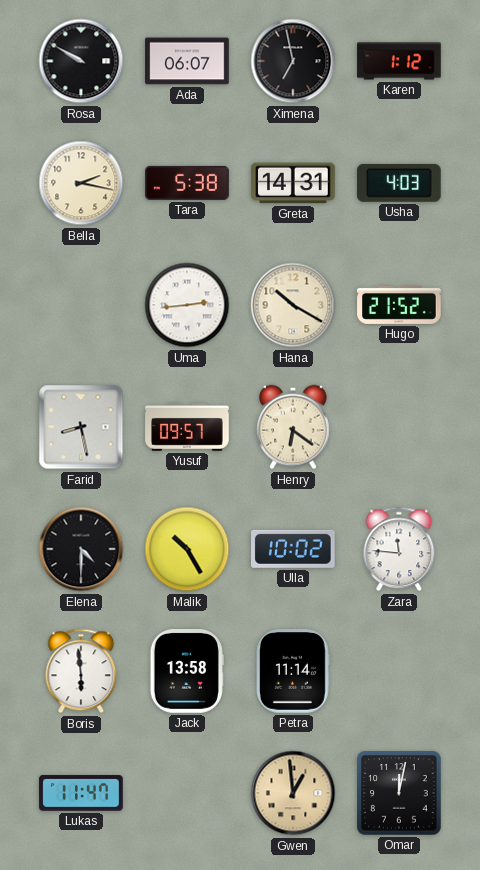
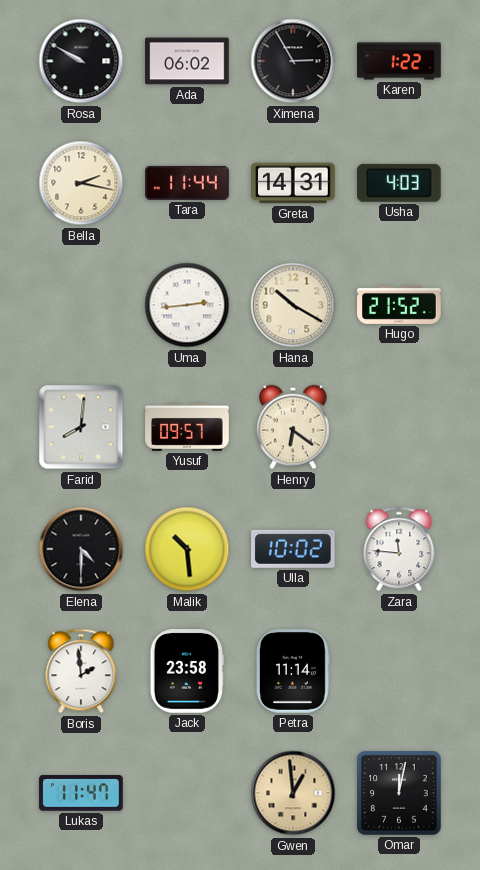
Ada: 06:07 -> 06:02 (187, 61)
Ximena: 6:58 -> 2:55 (293, 61)
Karen: 1:12 -> 1:22 (399, 61)
Tara: 5:38 -> 11:44 (187, 183)
Farid: 8:28 -> 8:01 (81, 427)
Malik: 10:25 -> 10:29 (187, 549)
Boris: 5:59 -> 1:59 (81, 671)
Jack: 13:58 -> 23:58 (187, 671)
